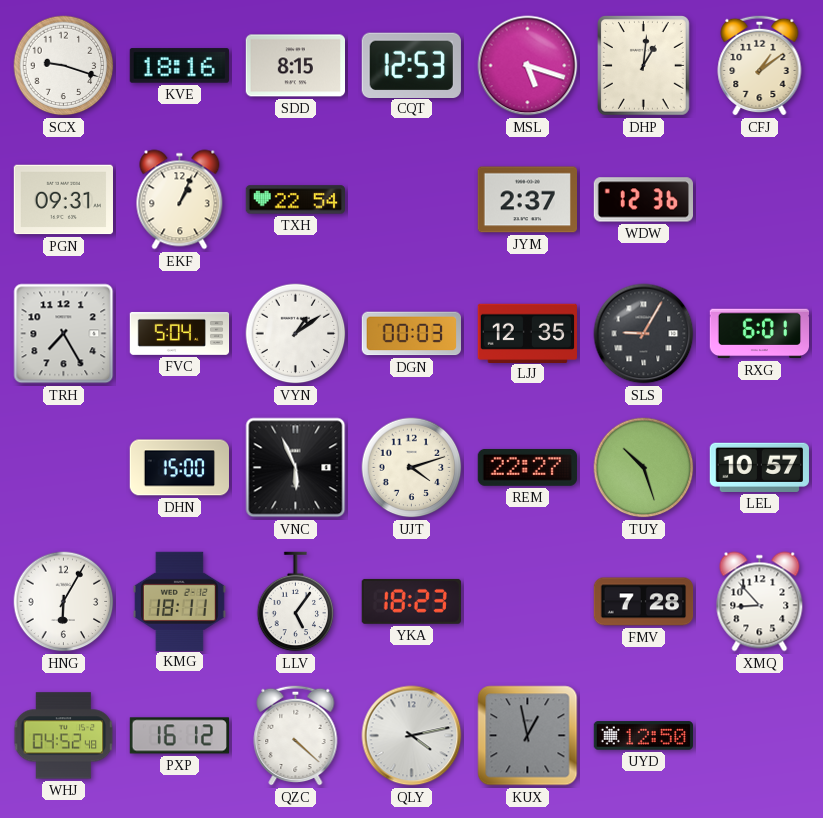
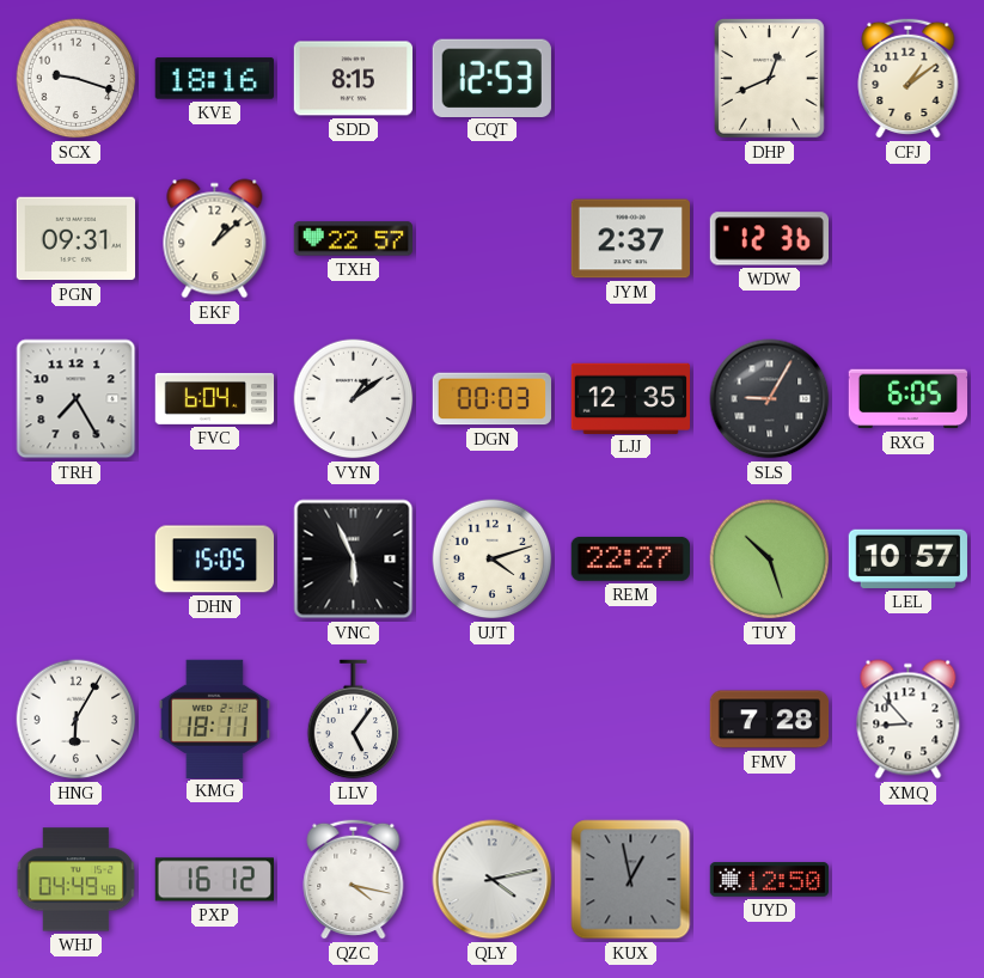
MSL: 5:18 -> none (528, 66)
DHP: 1:01 -> 12:41 (770, 79)
EKF: 1:04 -> 1:08 (215, 239)
TXH: 22:54 -> 22:57 (353, 239)
FVC: 5:04 -> 6:04 (215, 398)
RXG: 6:01 -> 6:05 (907, 399)
DHN: 15:00 -> 15:05 (214, 560)
YKA: 18:23 -> none (411, 601)
WHJ: 04:52 -> 04:49 (77, 880)
QZC: 4:22 -> 4:17 (354, 879)
